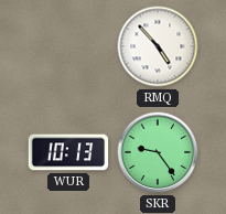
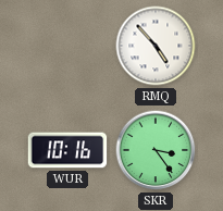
WUR: 10:13 -> 10:16 (67, 150)
SKR: 9:24 -> 3:24 (156, 150)
